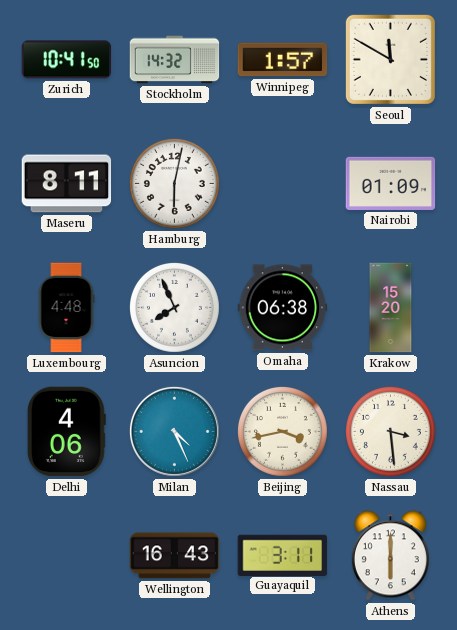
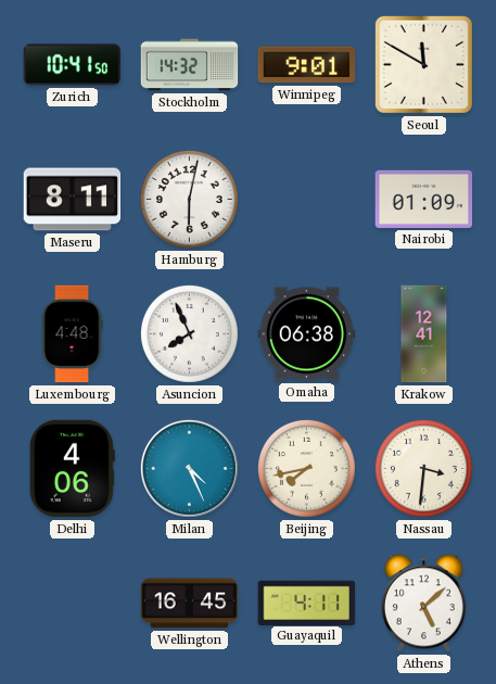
Winnipeg: 1:57 -> 9:01 (307, 65)
Krakow: 15:20 -> 12:41 (424, 334)
Beijing: 3:43 -> 7:43 (306, 468)
Nassau: 3:29 -> 3:31 (423, 468)
Wellington: 16:43 -> 16:45 (190, 604)
Guayaquil: 3:11 -> 4:11 (307, 603)
Athens: 6:00 -> 5:08 (423, 604)
